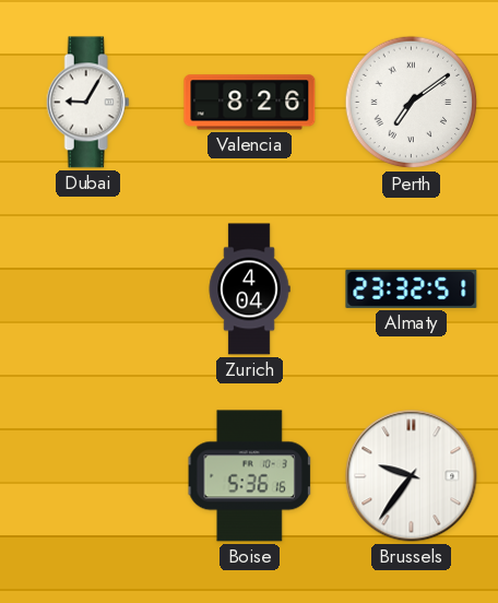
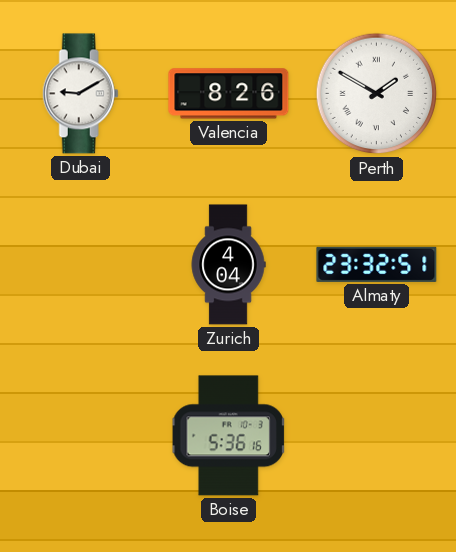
Dubai: 9:05 -> 9:10 (80, 94)
Perth: 7:09 -> 1:50 (377, 94)
Brussels: 9:36 -> none (412, 476)
